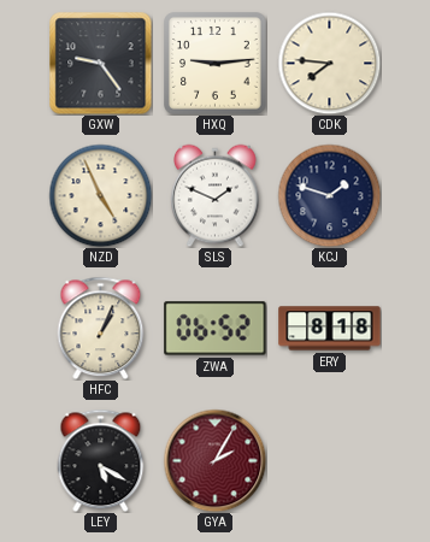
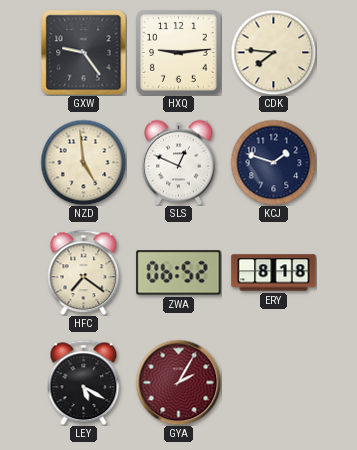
NZD: 4:56 -> 4:59 (83, 162)
SLS: 1:49 -> 12:49 (179, 162)
HFC: 1:04 -> 7:21 (84, 272)
